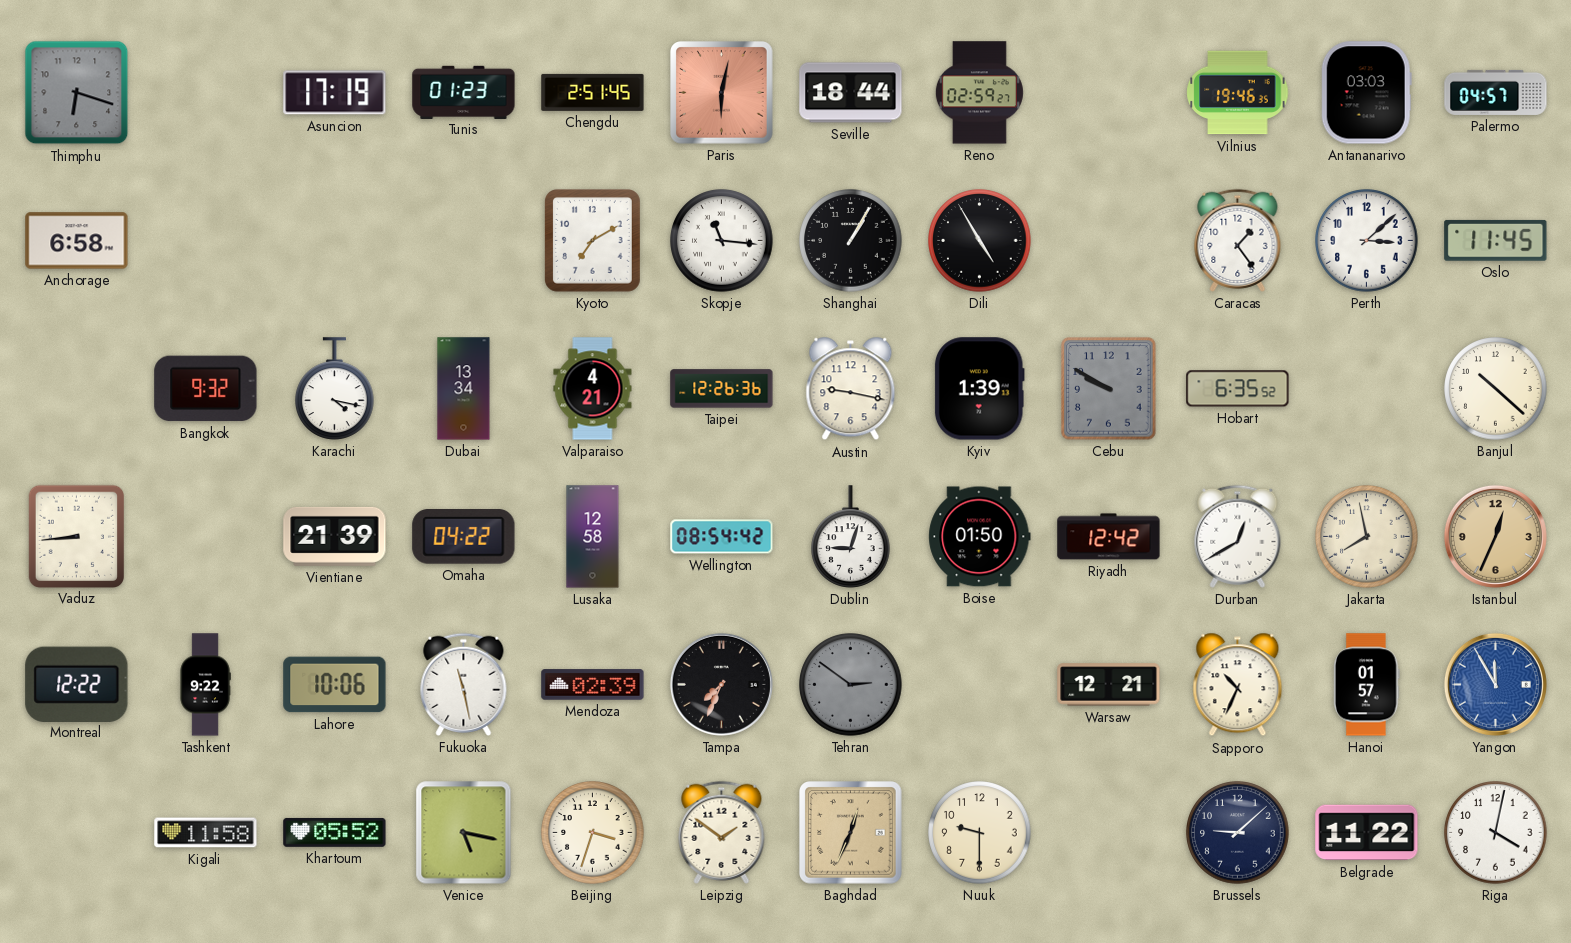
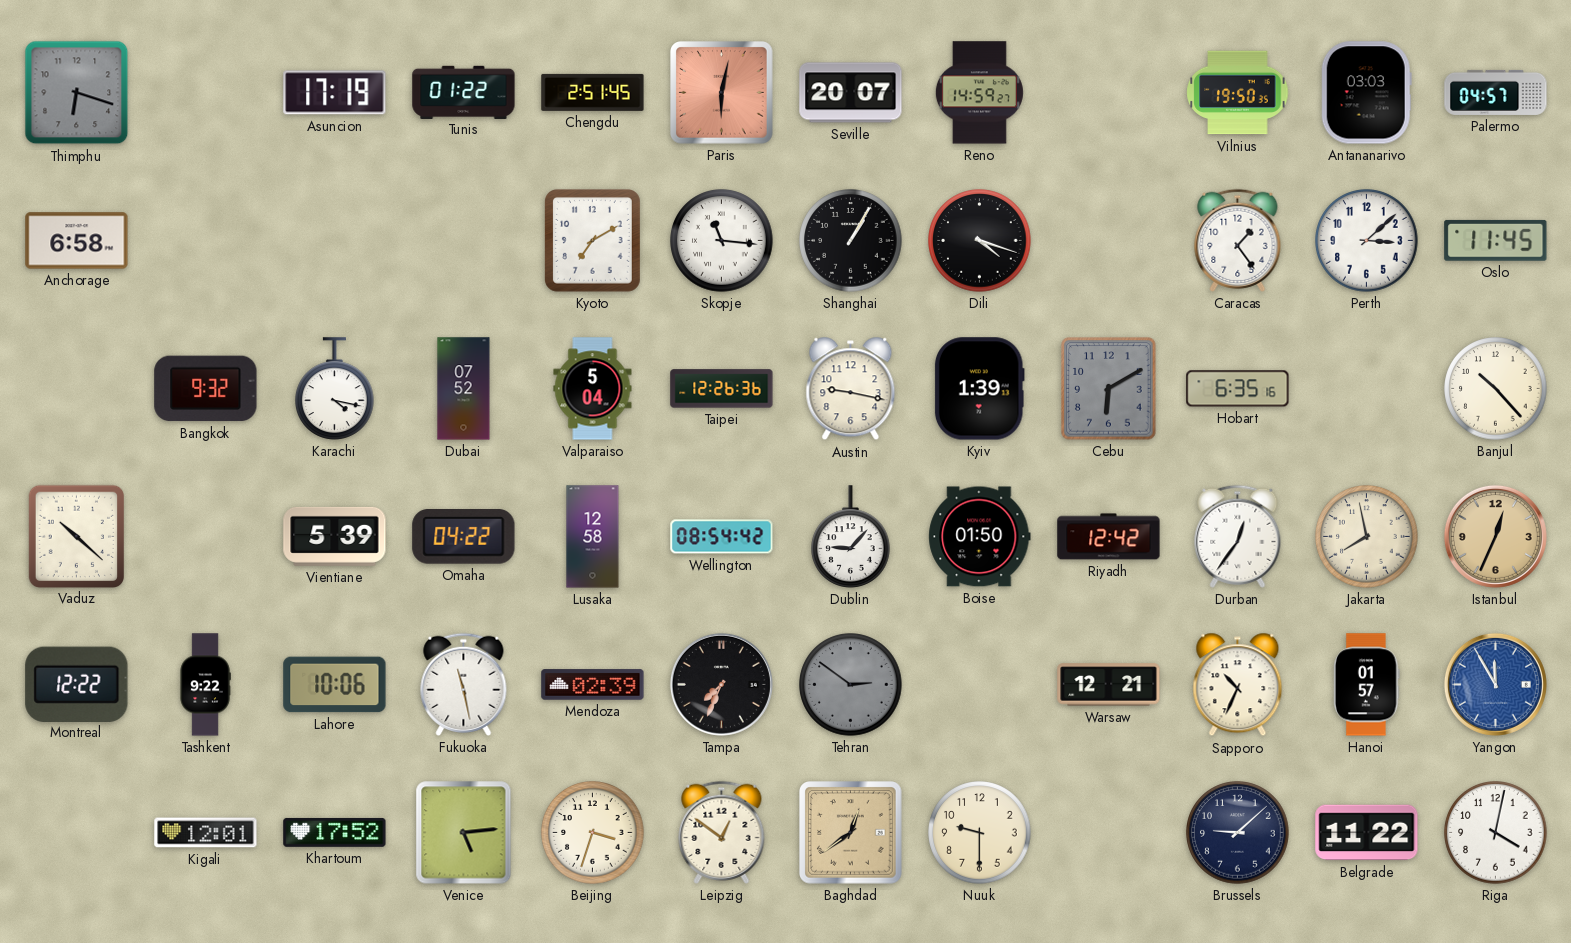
Tunis: 01:23 -> 01:22 (464, 92)
Seville: 18:44 -> 20:07 (851, 93)
Reno: 02:59 -> 14:59 (979, 93)
Vilnius: 19:46 -> 19:50 (1238, 93)
Dili: 4:55 -> 4:18 (980, 241)
Dubai: 13:34 -> 07:52 (464, 389)
Valparaiso: 4:21 -> 5:04 (593, 389)
Cebu: 9:50 -> 6:10 (1109, 389)
Hobart: 6:35:52 -> 6:35:16 (1238, 389)
Banjul: 10:22 -> 10:23 (1496, 389)
Vaduz: 8:44 -> 10:22 (76, 536)
Vientiane: 21:39 -> 5:39 (335, 536)
Dublin: 9:03 -> 9:07 (851, 537)
Durban: 12:40 -> 12:36 (1238, 536)
Kigali: 11:58 -> 12:01 (206, 833)
Khartoum: 05:52 -> 17:52 (335, 832)
Venice: 5:17 -> 5:14 (464, 833)
Leipzig: 1:51 -> 12:51 (722, 832)
Baghdad: 12:34 -> 12:39 (851, 833)
